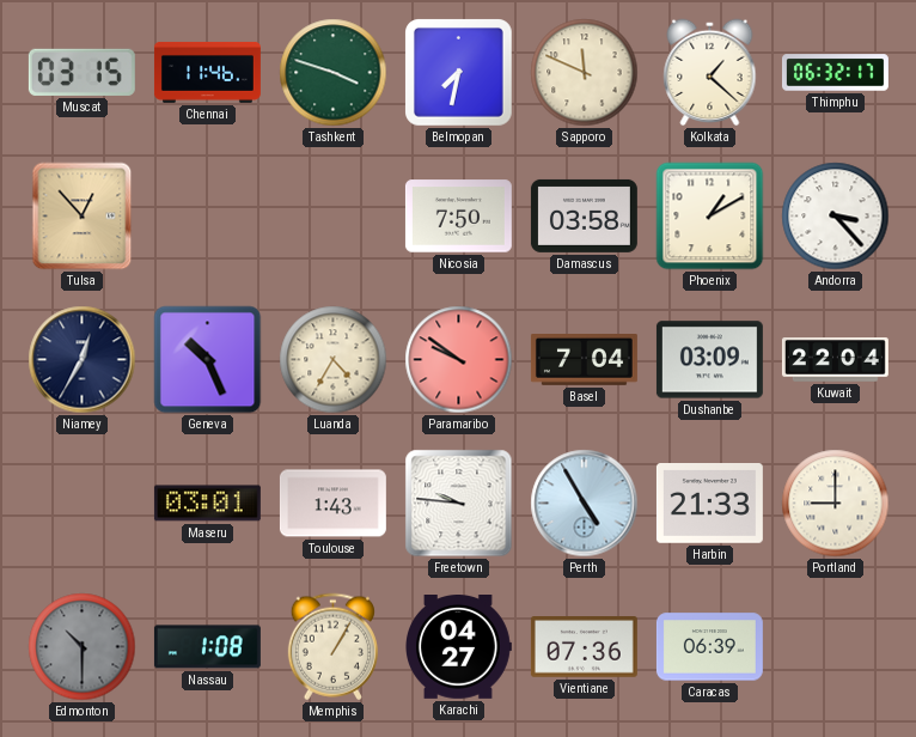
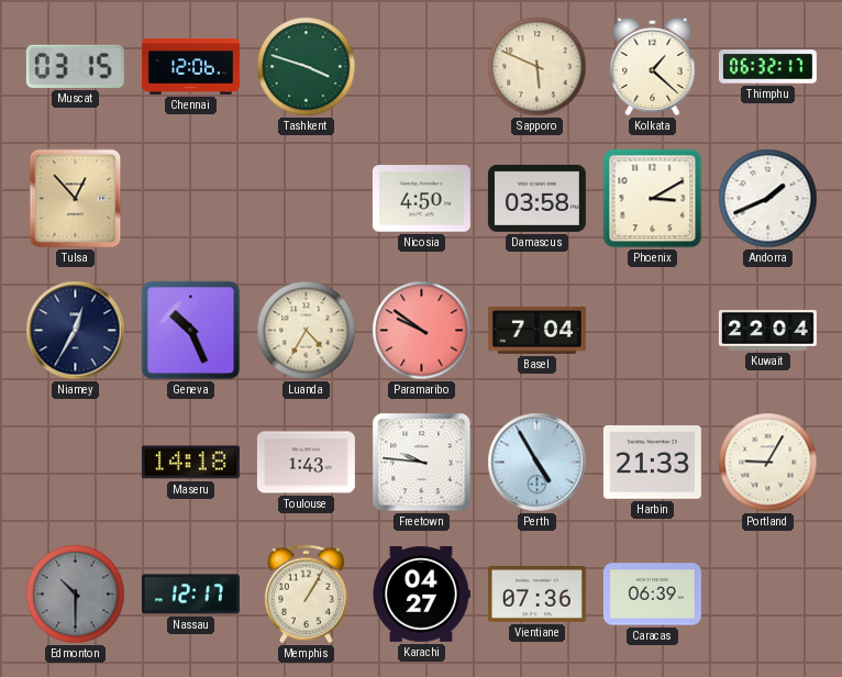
Chennai: 11:46 -> 12:06 (190, 66)
Belmopan: 7:32 -> none (459, 73)
Sapporo: 11:49 -> 5:49 (538, 67)
Nicosia: 7:50 -> 4:50 (421, 199)
Phoenix: 1:10 -> 3:10 (653, 199)
Andorra: 3:23 -> 1:41 (768, 199)
Dushanbe: 03:09 -> none (709, 360)
Maseru: 03:01 -> 14:18 (190, 463)
Portland: 9:00 -> 9:05 (768, 463)
Nassau: 1:08 -> 12:17 (190, 595)
